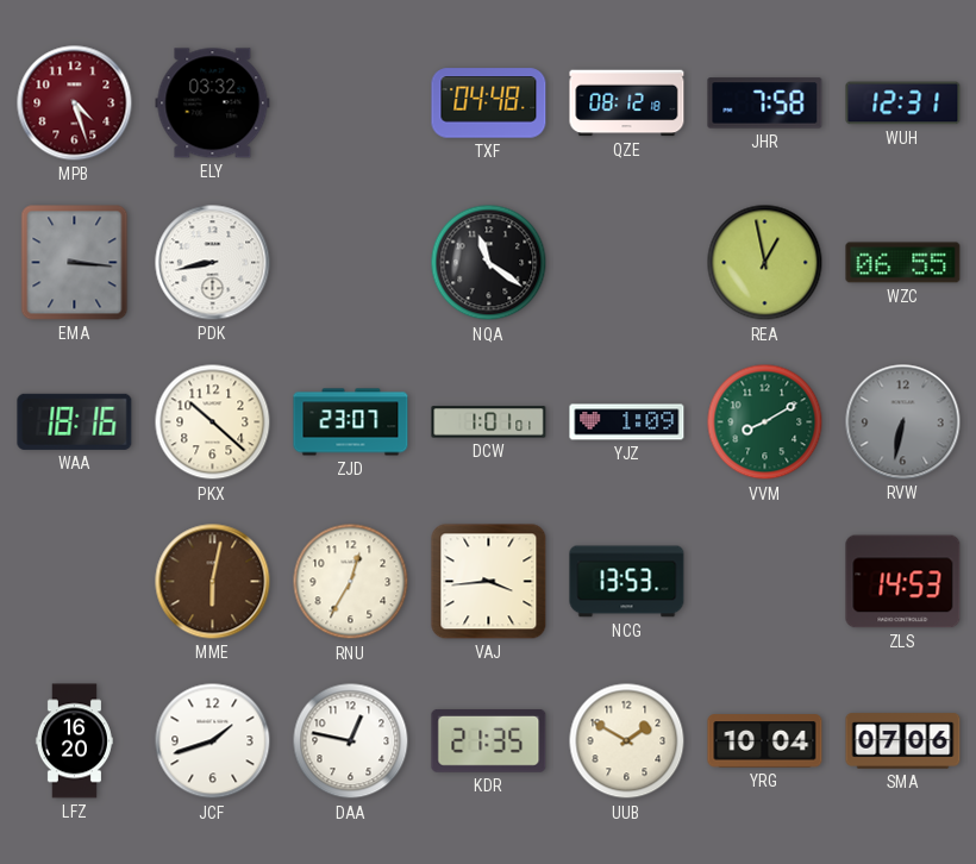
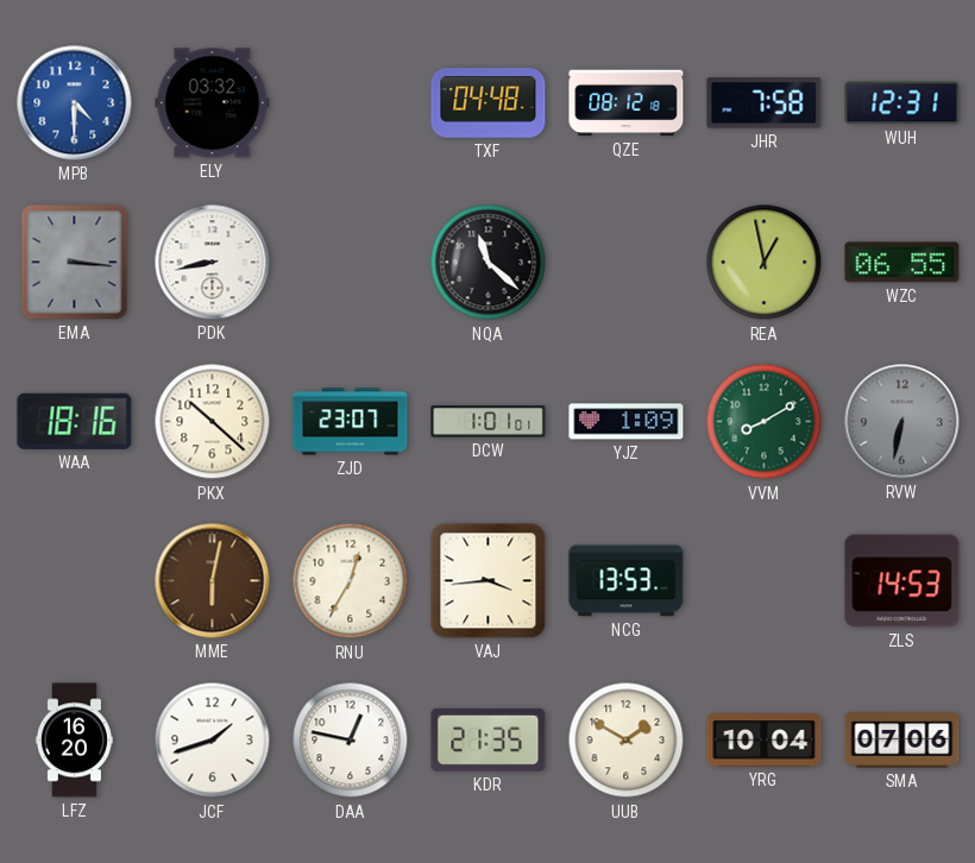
MPB: 4:27 -> 4:30 (75, 103)
MPB dial: burgundy -> blue (75, 103)
NQA: 11:21 -> 11:22 (489, 263)
